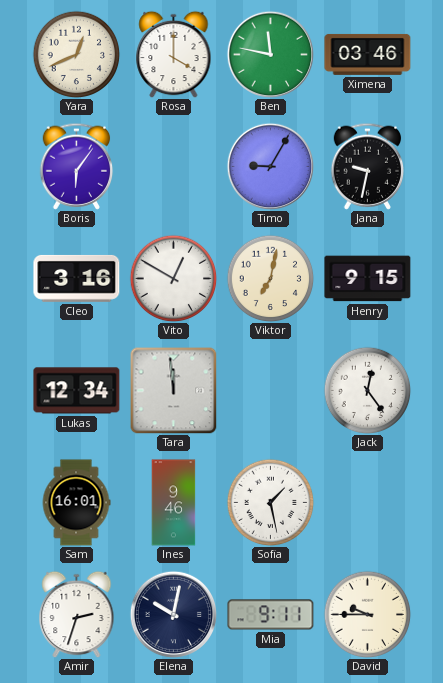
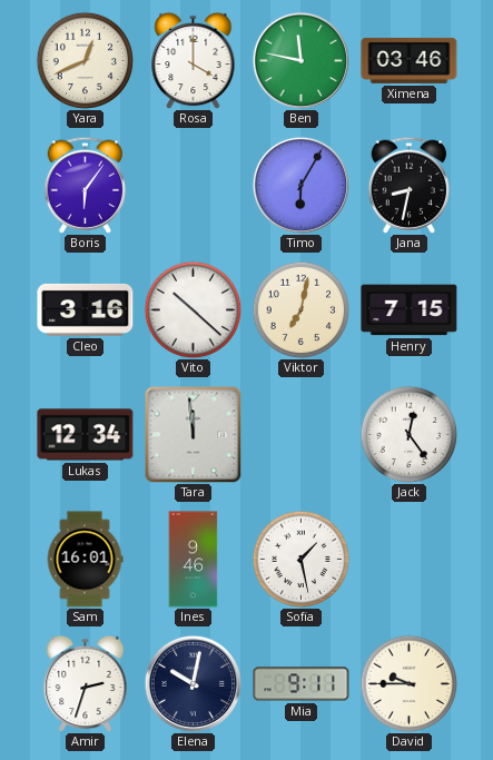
Timo: 9:05 -> 6:05 (300, 185)
Jana: 9:32 -> 8:32 (410, 185)
Vito: 12:50 -> 10:22 (193, 309)
Henry: 9:15 -> 7:15 (410, 310)
